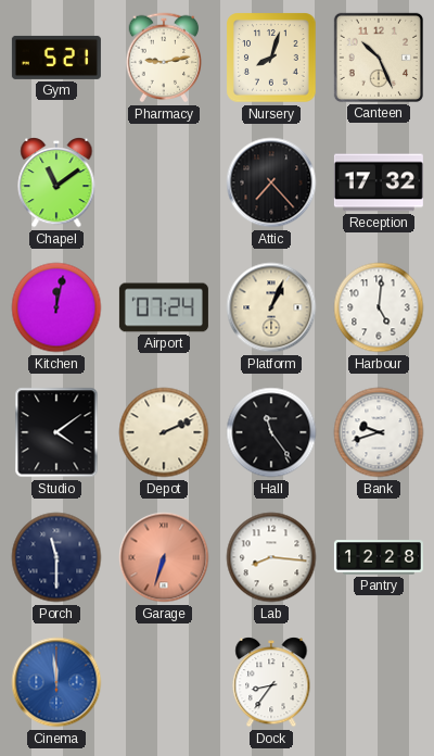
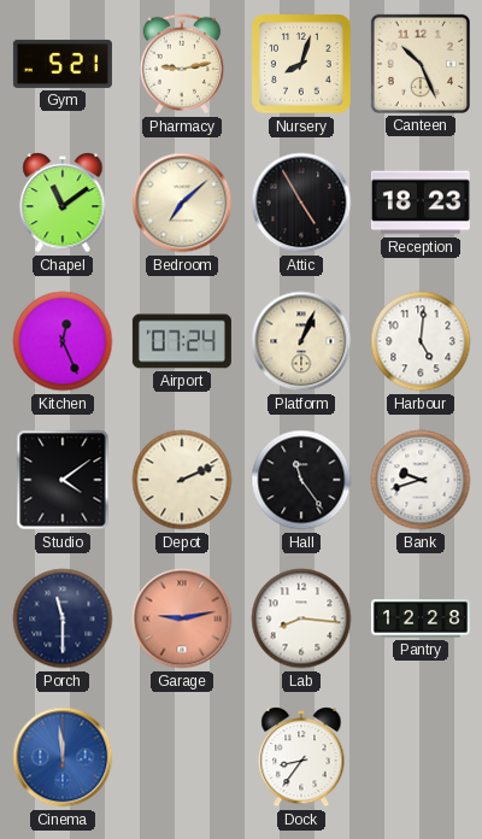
Bedroom: none -> 7:08 (182, 203)
Attic: 7:23 -> 4:55 (301, 203)
Reception: 17:32 -> 18:23 (421, 203)
Kitchen: 12:02 -> 12:26 (63, 341)
Garage: 6:33 -> 9:13 (182, 618)
